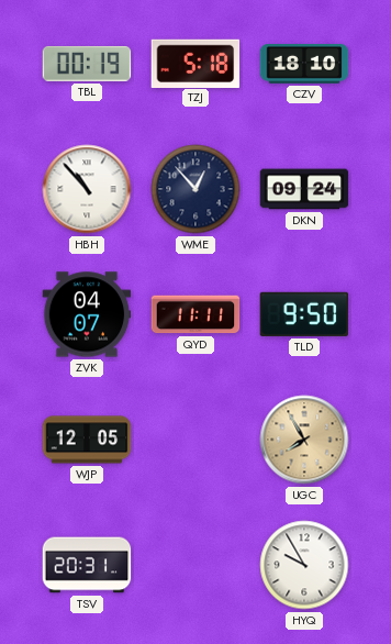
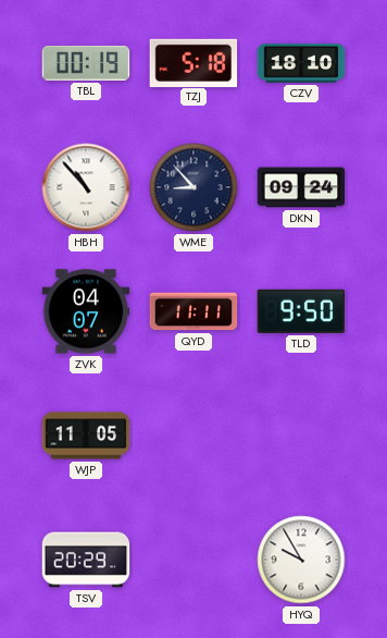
WME: 12:53 -> 8:53 (193, 187)
WJP: 12:05 -> 11:05 (86, 435)
UGC: 7:55 -> none (304, 440)
TSV: 20:31 -> 20:29 (86, 560)
